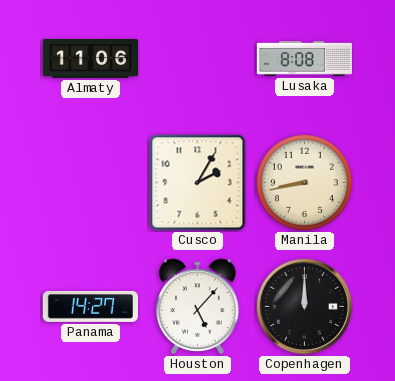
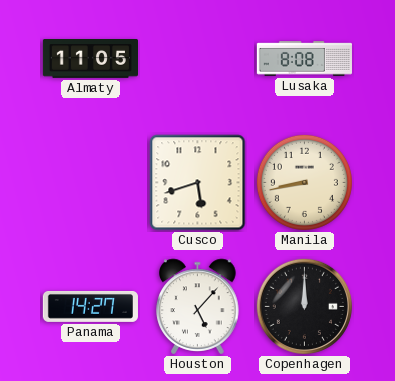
Almaty: 11:06 -> 11:05 (90, 59)
Cusco: 2:05 -> 5:42 (198, 183)
